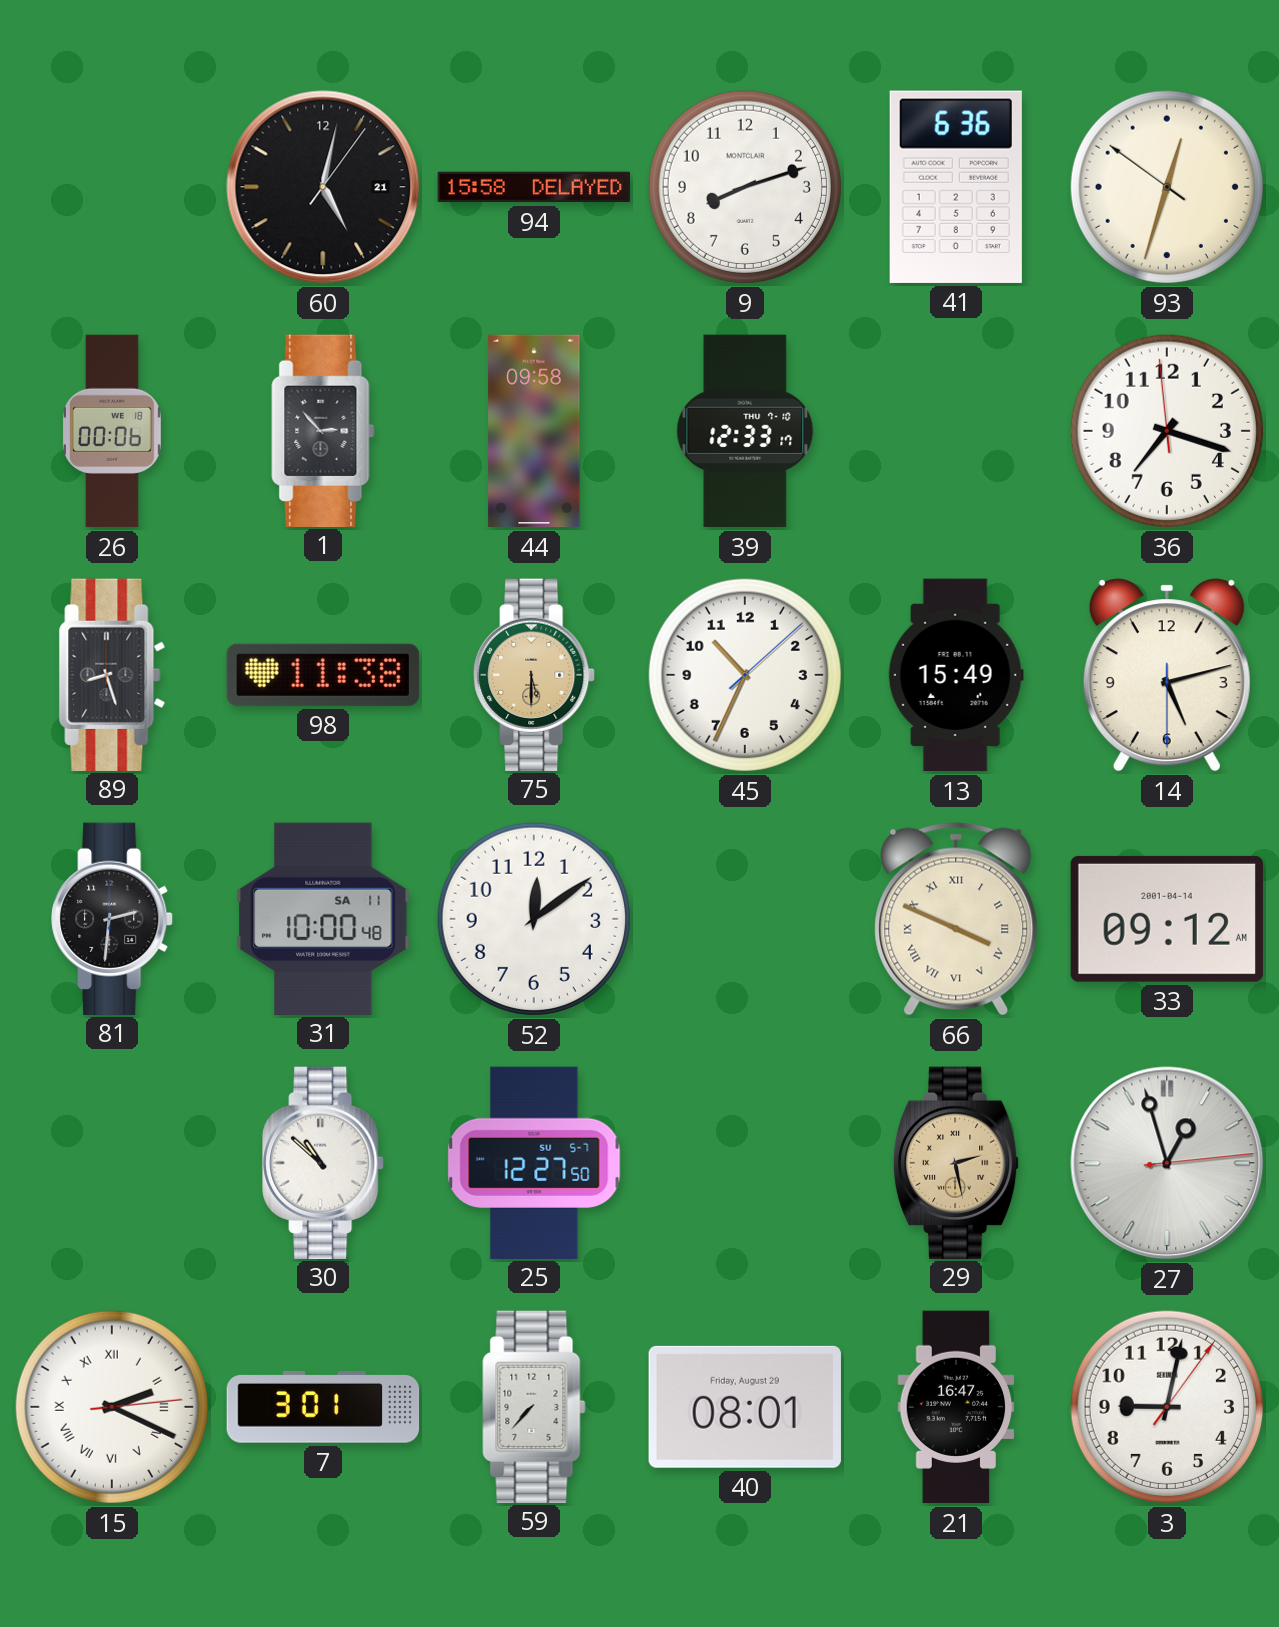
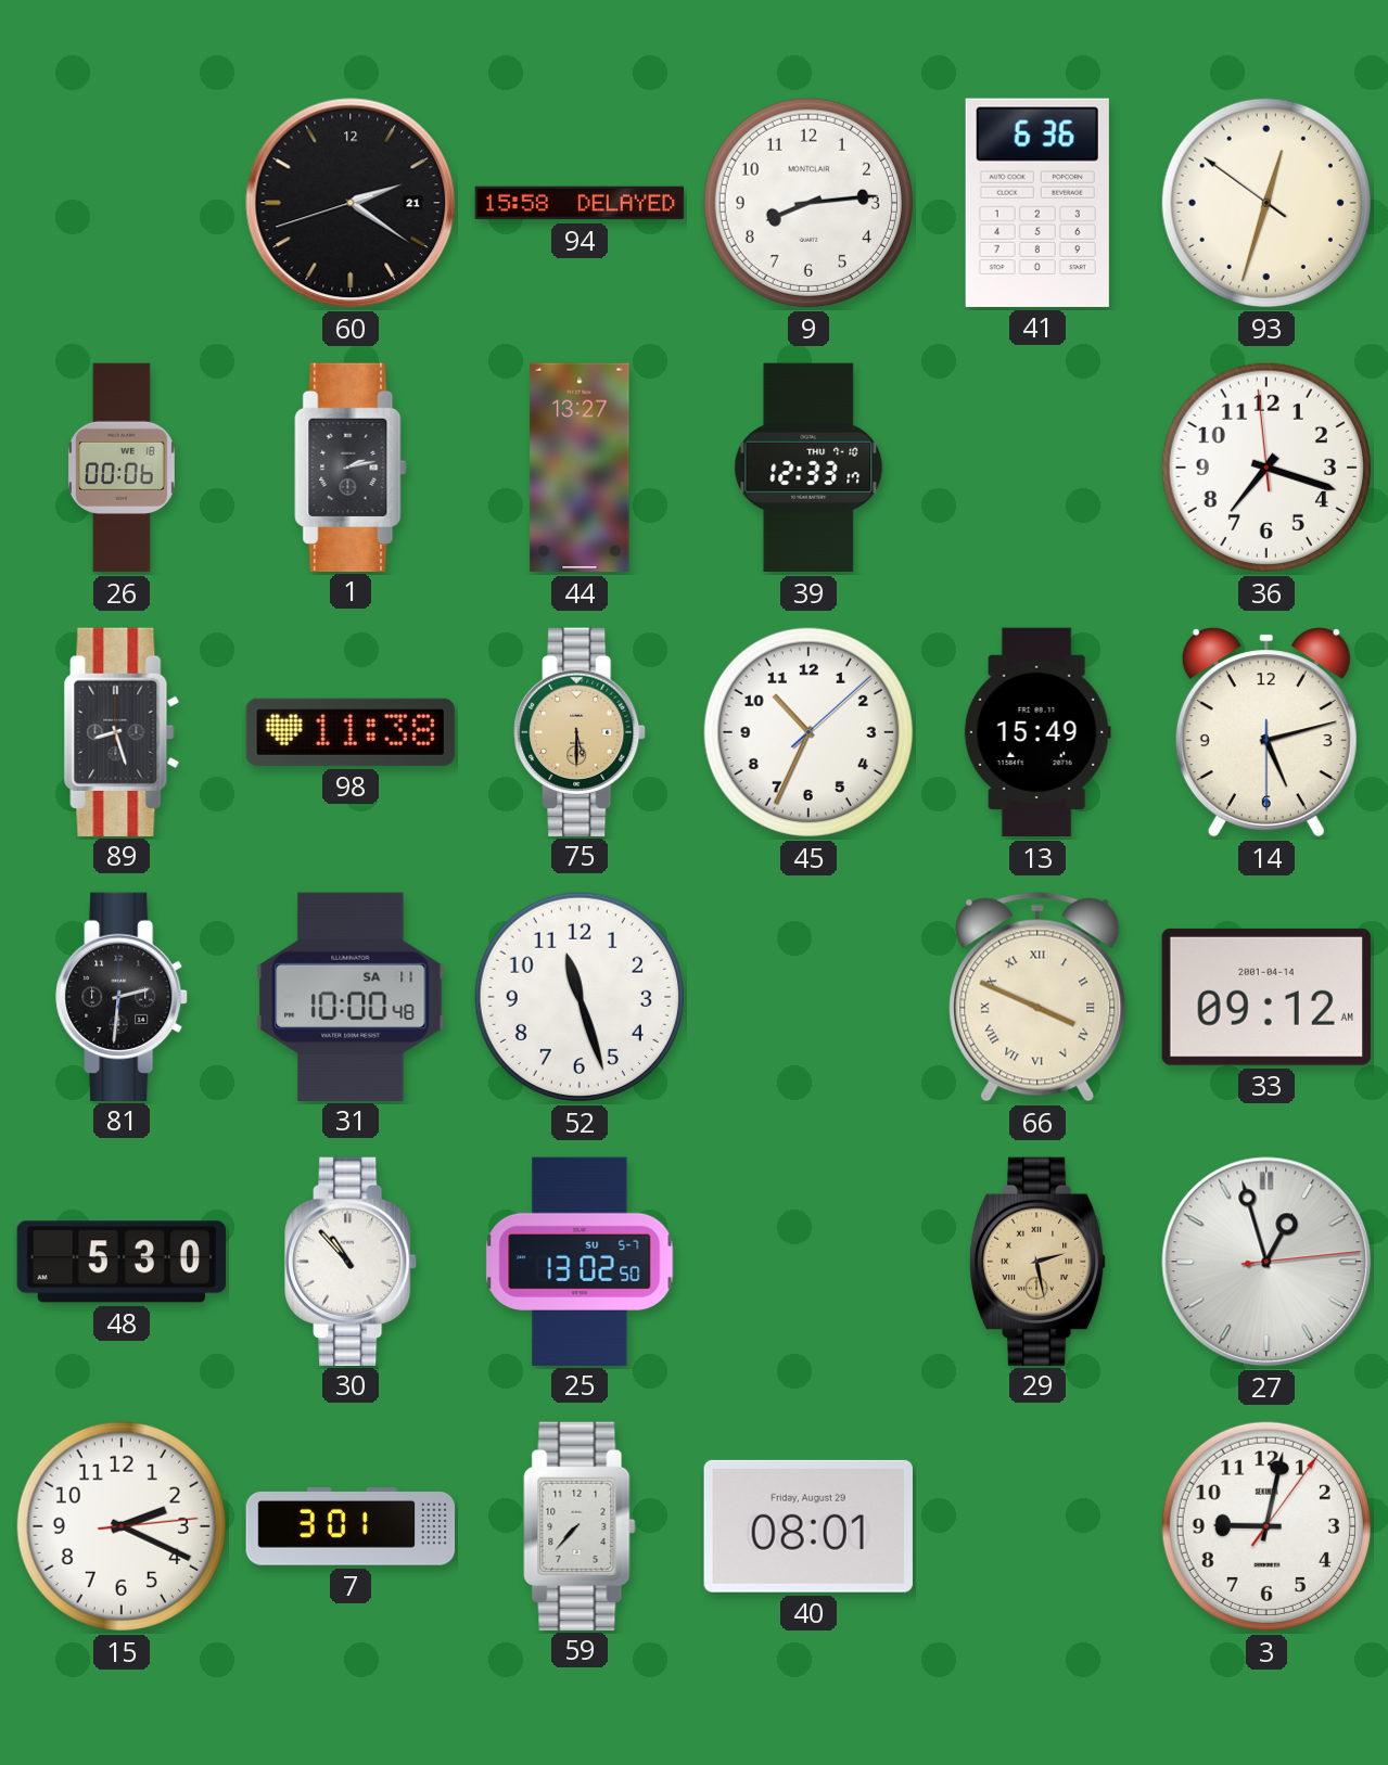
60: 5:02 -> 2:20 (351, 203)
9: 8:12 -> 8:14 (808, 203)
1: 2:53 -> 2:13 (351, 466)
44: 09:58 -> 13:27 (580, 468)
52: 12:09 -> 11:27 (580, 997)
48: none -> 5:30 (120, 1262)
30: 10:52 -> 10:53 (351, 1261)
25: 12:27 -> 13:02 (580, 1261)
15 numerals: Roman -> Arabic (122, 1526)
21: 16:47 -> none (956, 1407)
